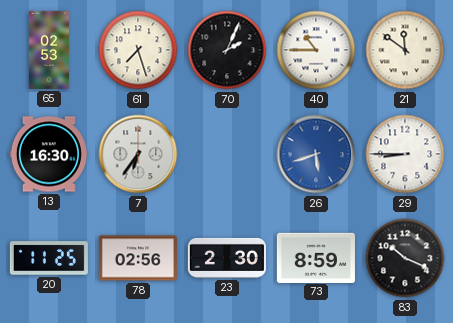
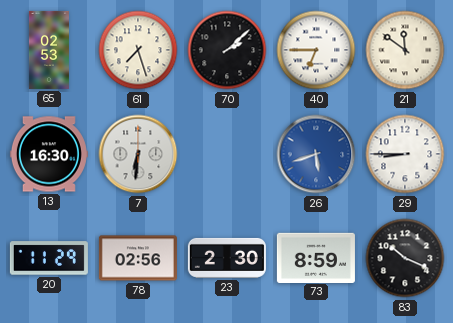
70: 2:04 -> 2:08 (227, 50)
40: 10:45 -> 6:45 (316, 50)
7: 6:36 -> 6:31 (138, 154)
20: 11:25 -> 11:29 (49, 258)
